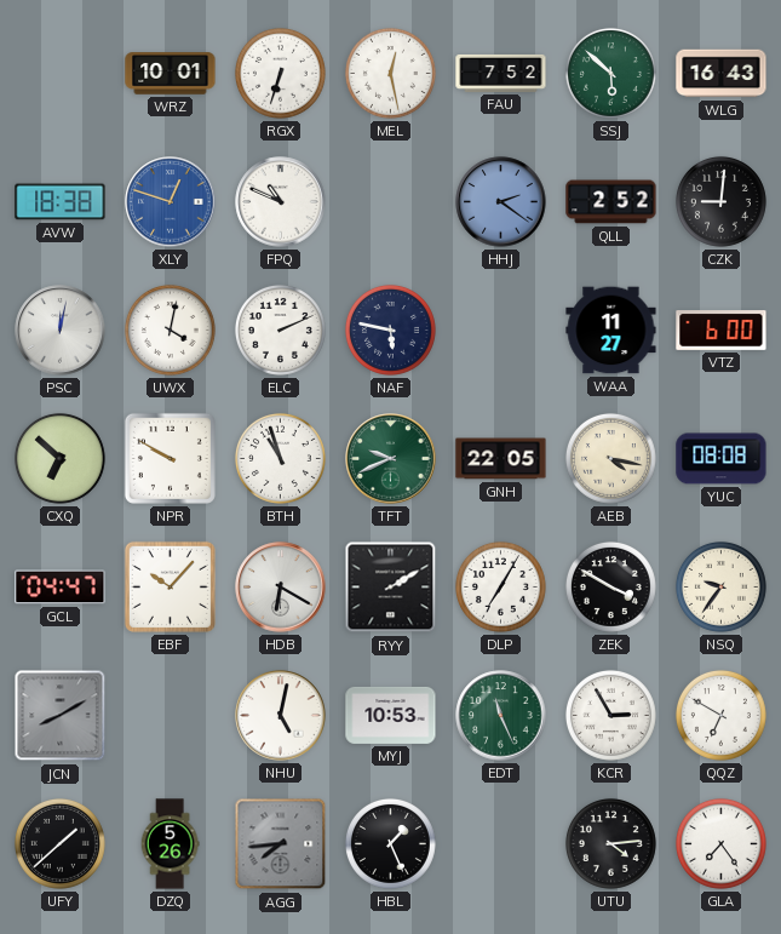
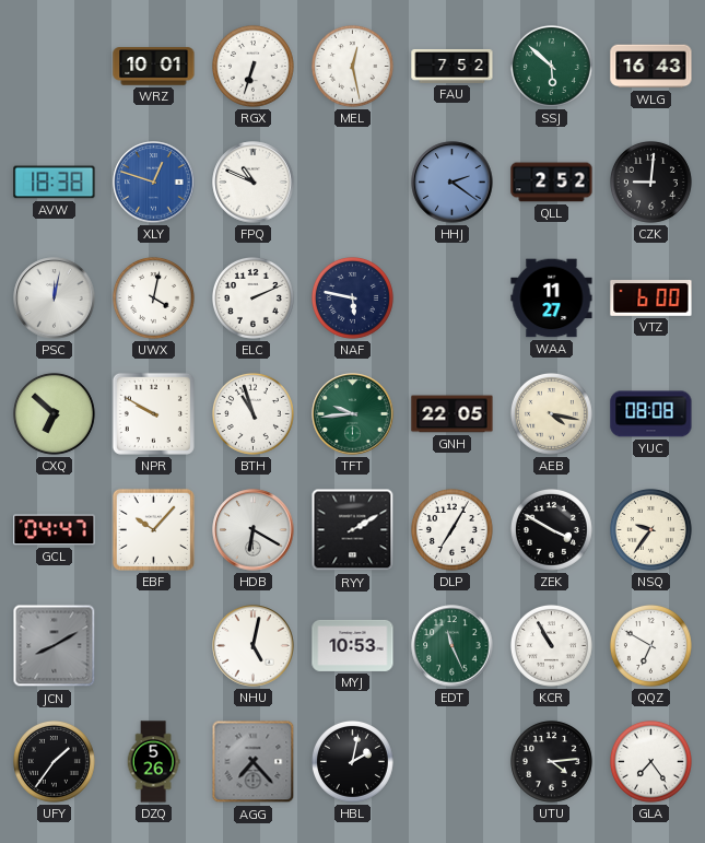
TFT: 9:41 -> 9:44 (353, 414)
KCR: 2:55 -> 10:55 (551, 645)
UFY: 1:38 -> 1:36 (54, 761)
AGG: 7:44 -> 7:23 (254, 762)
HBL: 1:26 -> 2:02 (352, 761)
